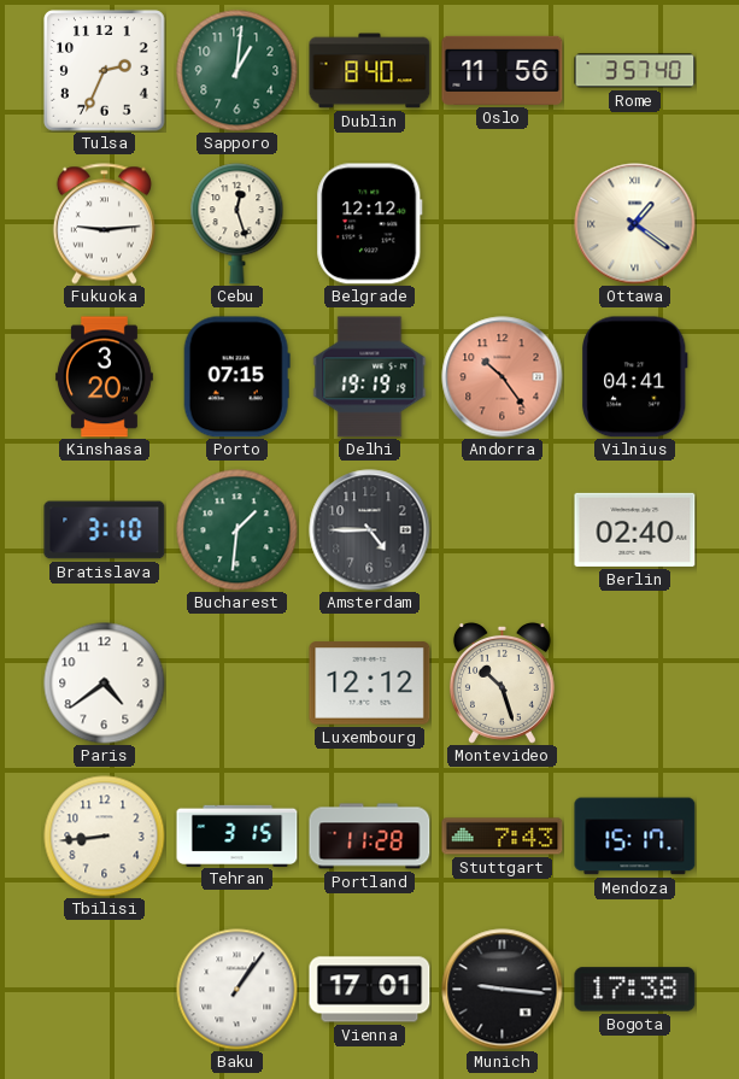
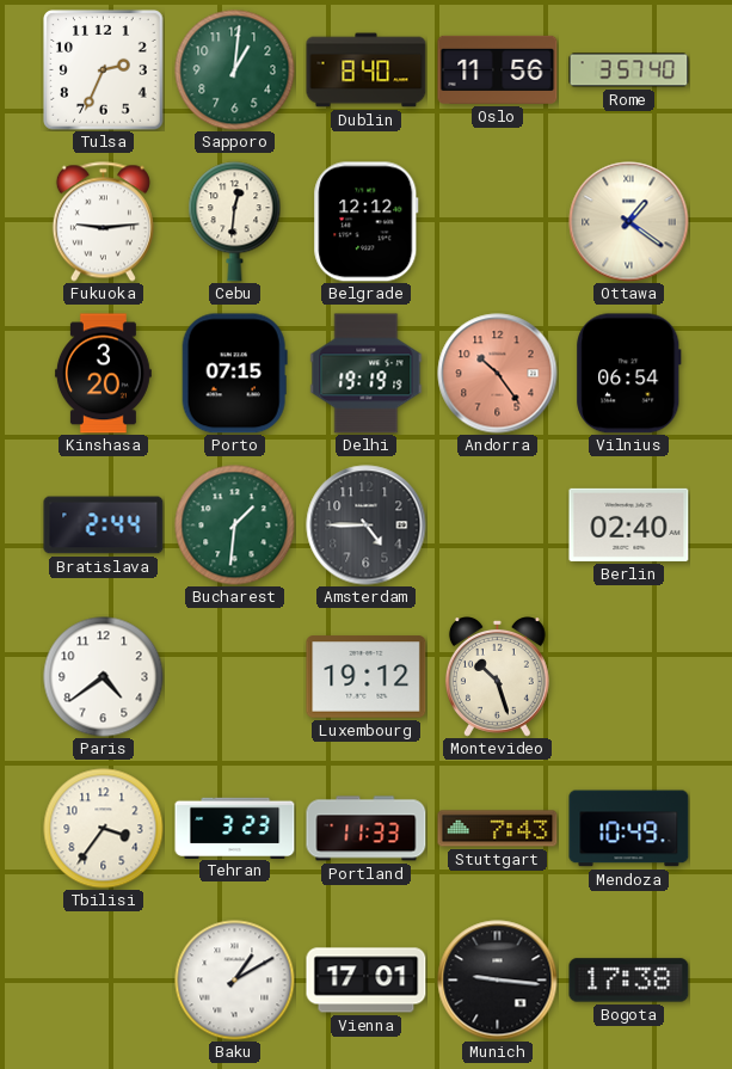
Cebu: 12:27 -> 12:31 (235, 222)
Vilnius: 04:41 -> 06:54 (629, 374)
Bratislava: 3:10 -> 2:44 (104, 526)
Luxembourg: 12:12 -> 19:12 (367, 677)
Tbilisi: 8:44 -> 3:36 (104, 829)
Tehran: 3:15 -> 3:23 (235, 828)
Portland: 11:28 -> 11:33 (367, 829)
Mendoza: 15:17 -> 10:49 (629, 829)
Baku: 1:06 -> 1:10 (235, 981)
